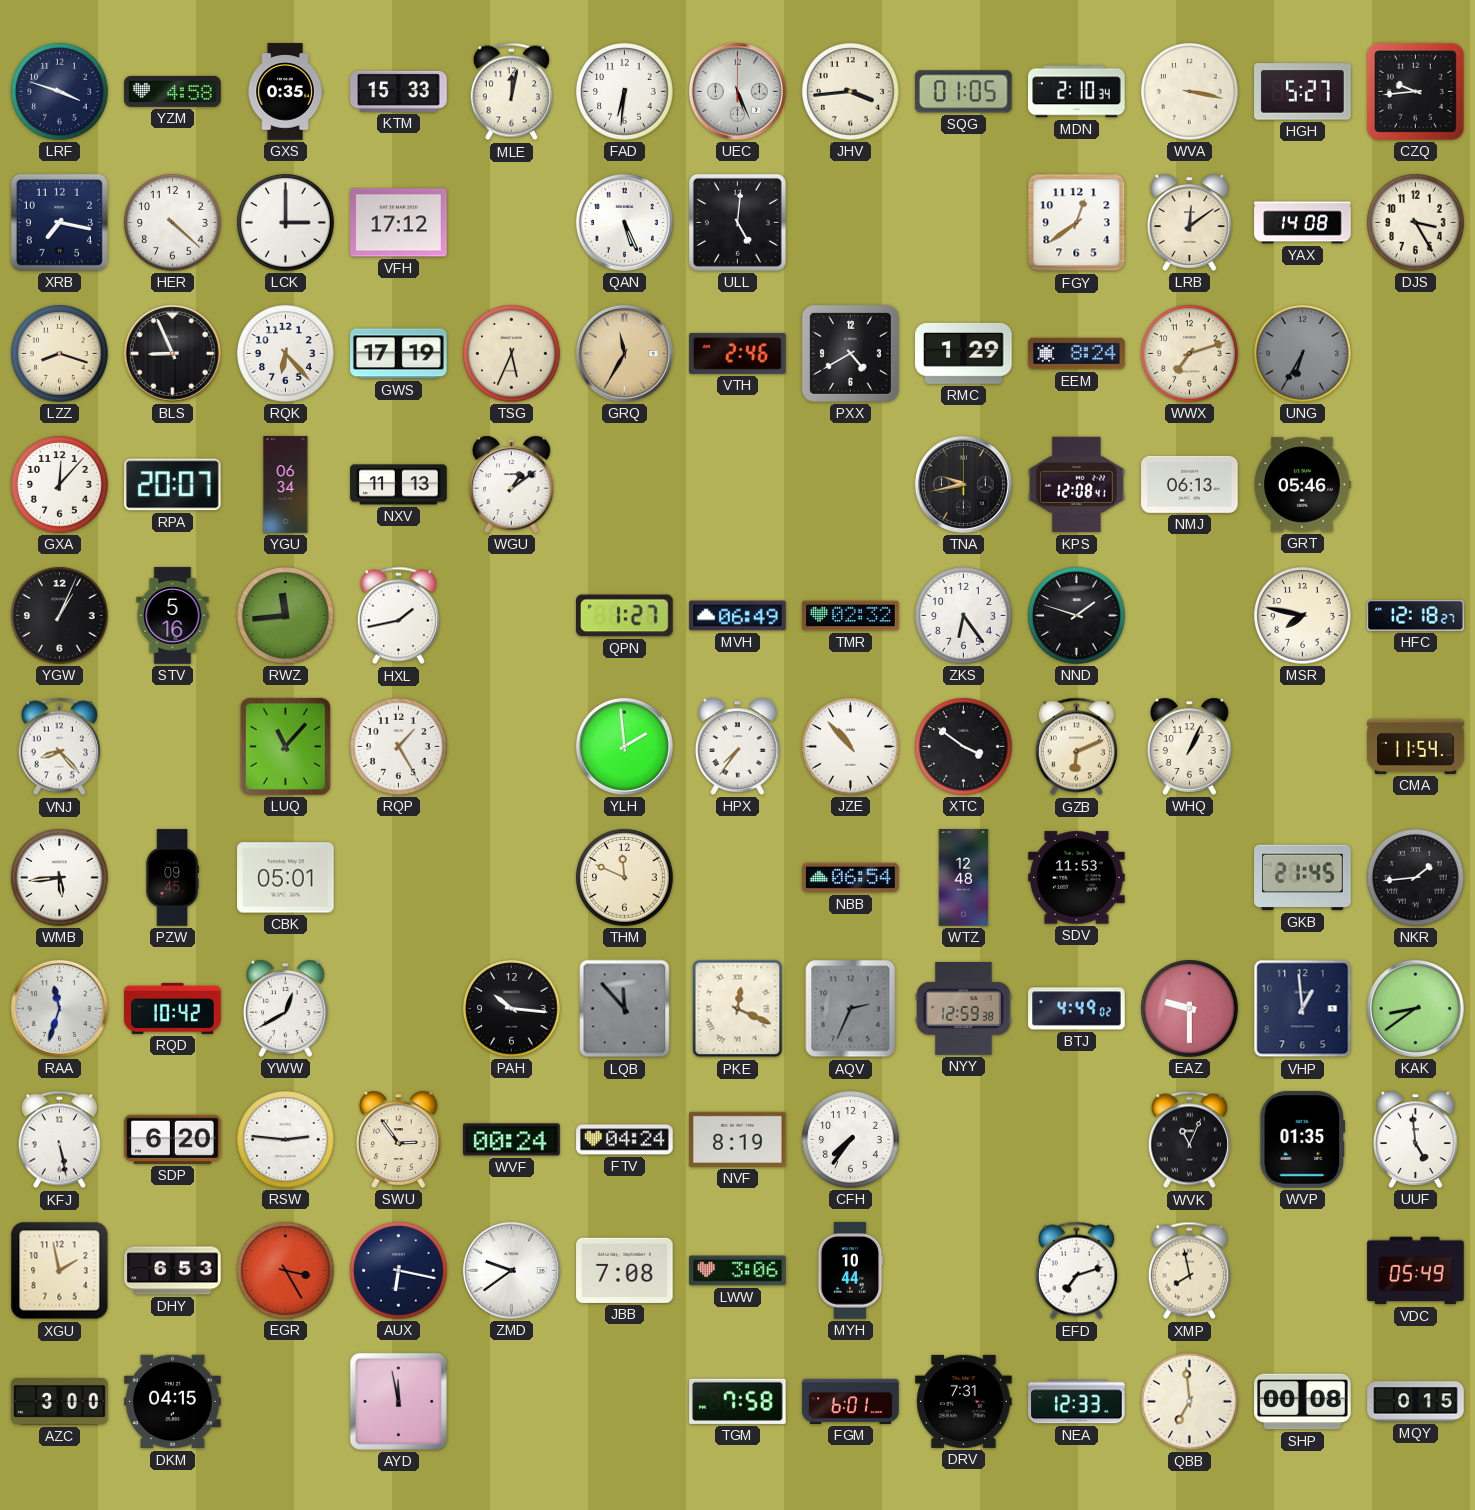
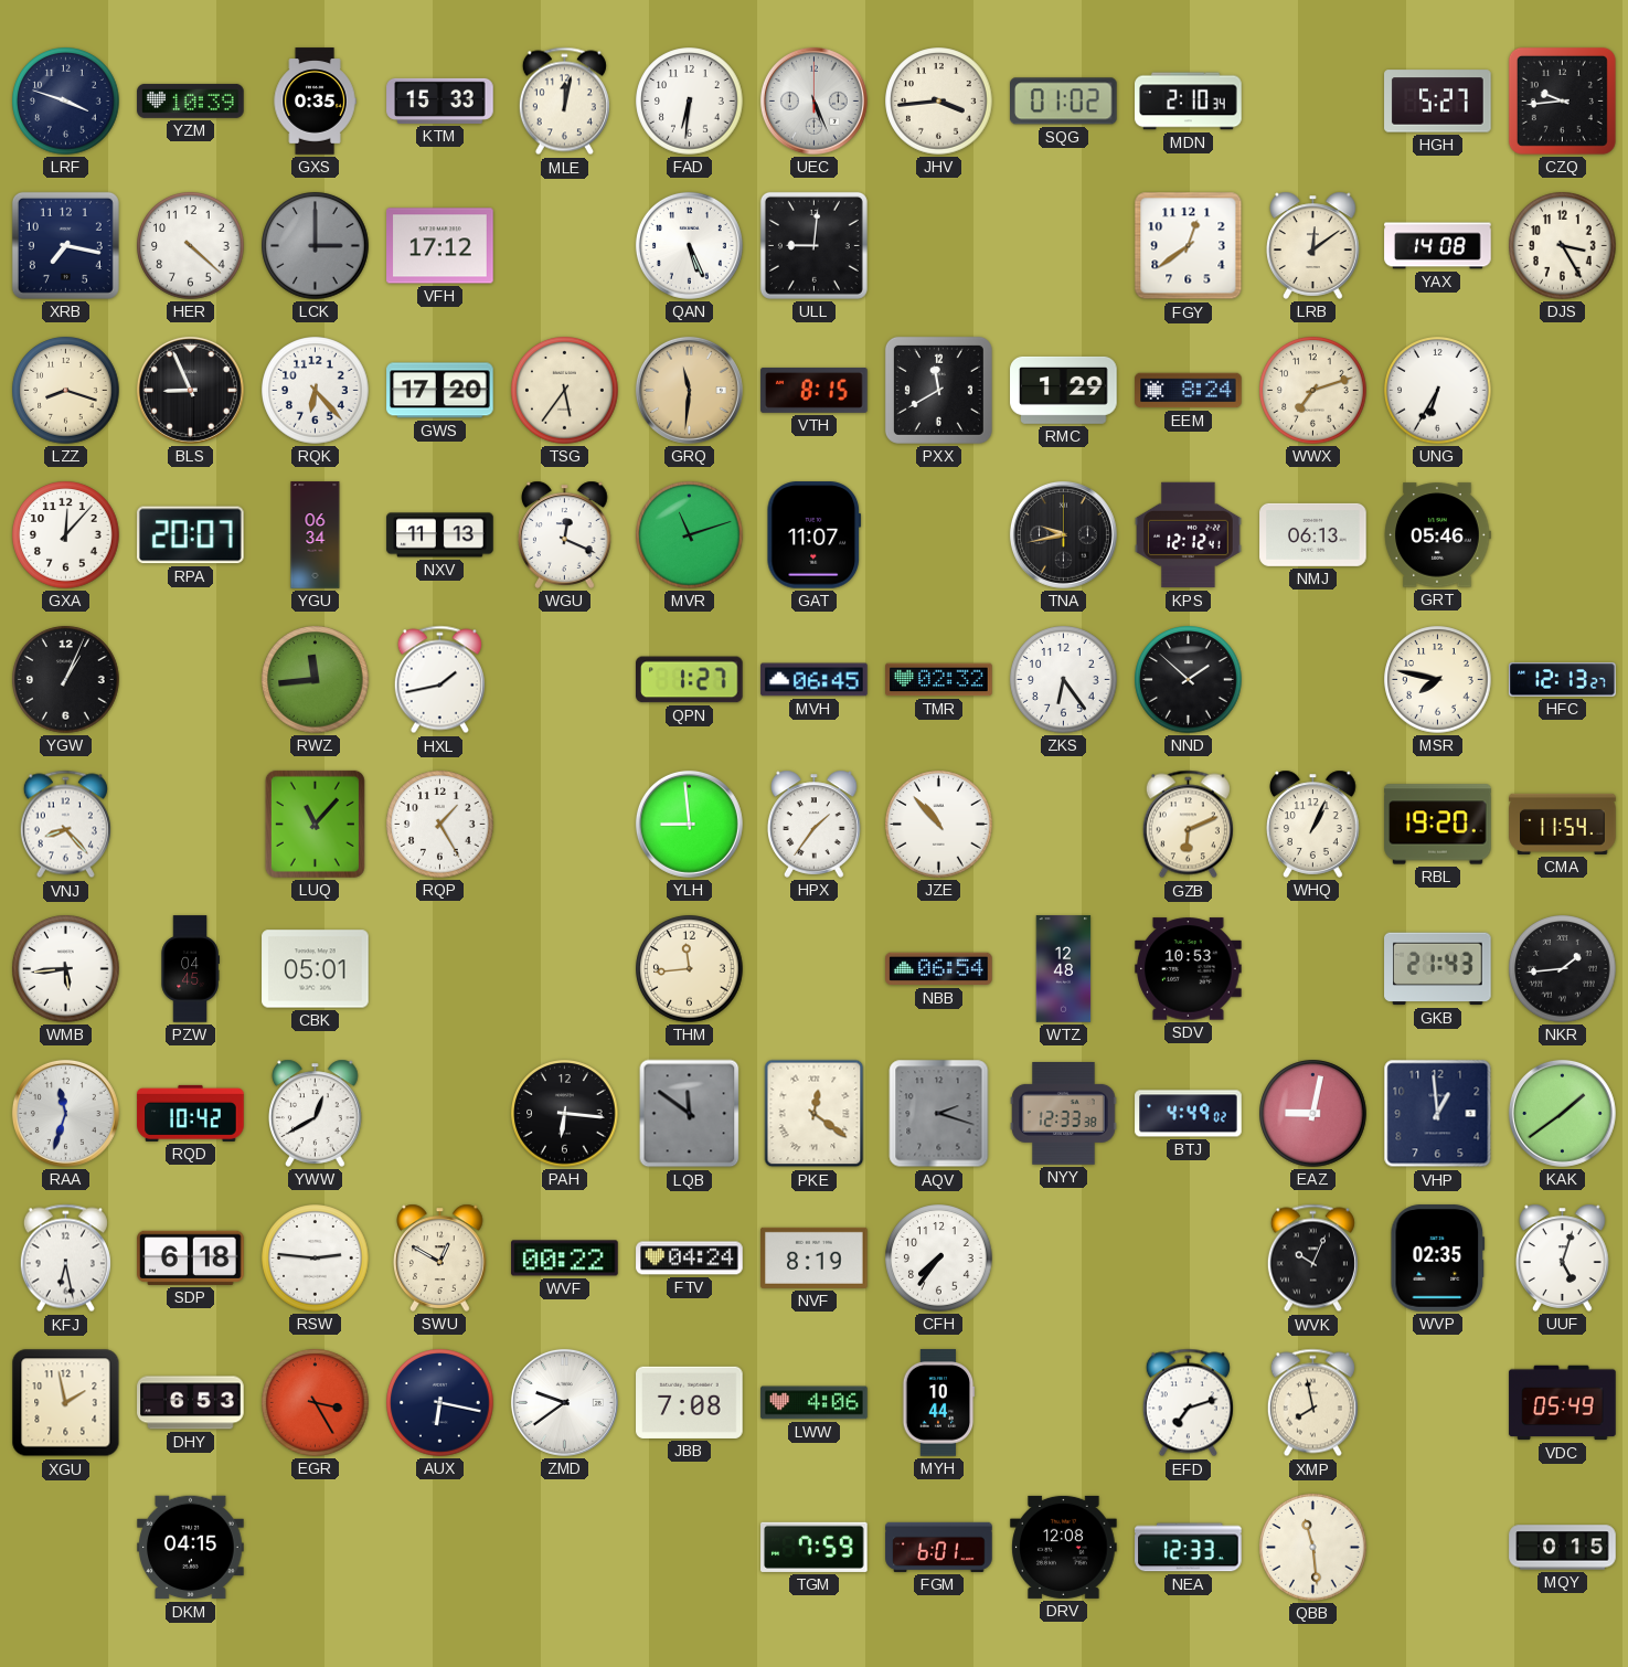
YZM: 4:58 -> 10:39 (191, 100)
SQG: 01:05 -> 01:02 (1064, 102)
WVA: 3:17 -> none (1190, 92)
LCK dial: white -> grey (316, 246)
ULL: 5:01 -> 9:01 (813, 245)
GWS: 17:19 -> 17:20 (440, 391)
TSG: 5:34 -> 5:36 (565, 391)
GRQ: 11:35 -> 11:31 (689, 390)
VTH: 2:46 -> 8:15 (815, 390)
PXX: 4:40 -> 11:40 (938, 390)
UNG dial: grey -> white (1438, 391)
WGU: 1:09 -> 12:19 (565, 534)
MVR: none -> 11:12 (690, 535)
GAT: none -> 11:07 (815, 535)
KPS: 12:08 -> 12:12 (1189, 535)
STV: 5:16 -> none (173, 616)
MVH: 06:49 -> 06:45 (815, 680)
NND: 1:48 -> 1:52 (1189, 680)
HFC: 12:18 -> 12:13 (1563, 680)
YLH: 1:59 -> 8:59 (689, 824)
HPX: 7:36 -> 1:36 (815, 824)
XTC: 3:51 -> none (964, 747)
RBL: none -> 19:20 (1438, 825)
PZW: 09:45 -> 04:45 (190, 969)
THM: 11:49 -> 11:44 (690, 969)
SDV: 11:53 -> 10:53 (1189, 969)
GKB: 21:45 -> 21:43 (1438, 969)
PAH: 10:16 -> 6:16 (565, 1114)
LQB: 11:53 -> 11:51 (690, 1114)
PKE: 12:19 -> 12:21 (815, 1114)
AQV: 2:34 -> 2:18 (939, 1114)
NYY: 12:59 -> 12:33 (1064, 1114)
EAZ: 9:30 -> 9:02 (1313, 1114)
KAK: 8:39 -> 1:39 (1562, 1113)
KFJ: 5:28 -> 6:28 (65, 1259)
SDP: 6:20 -> 6:18 (191, 1257)
SWU: 2:54 -> 12:50 (440, 1257)
WVF: 00:24 -> 00:22 (565, 1259)
WVK: 11:04 -> 10:04 (1312, 1259)
WVP: 01:35 -> 02:35 (1438, 1259)
UUF: 4:59 -> 5:03 (1563, 1257)
LWW: 3:06 -> 4:06 (815, 1403)
AZC: 3:00 -> none (60, 1401)
AYD: 11:58 -> none (398, 1401)
TGM: 7:58 -> 7:59 (815, 1547)
DRV: 7:31 -> 12:08 (1064, 1547)
QBB: 6:59 -> 11:29 (1313, 1548)
SHP: 00:08 -> none (1303, 1402)
